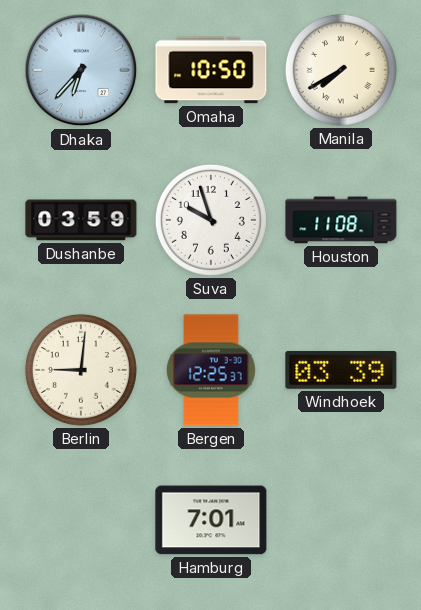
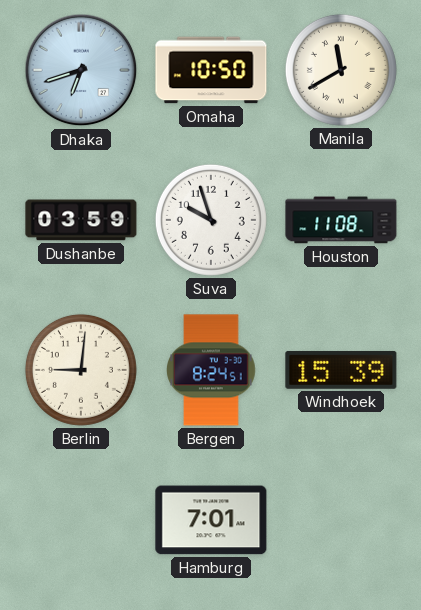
Dhaka: 6:37 -> 6:42 (81, 70)
Manila: 7:40 -> 11:40 (341, 70)
Bergen: 12:25 -> 8:24 (212, 370)
Windhoek: 03:39 -> 15:39 (341, 370)
